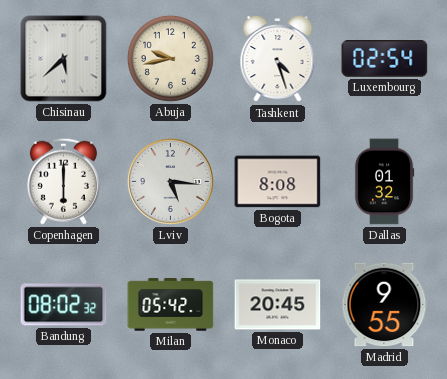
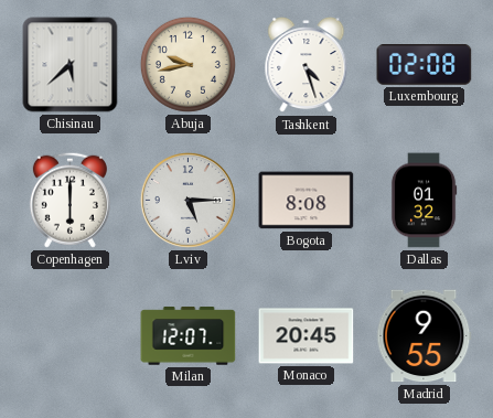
Luxembourg: 02:54 -> 02:08 (425, 65)
Lviv: 5:16 -> 5:15 (187, 200)
Bandung: 08:02 -> none (64, 305)
Milan: 05:42 -> 12:07 (189, 336)
